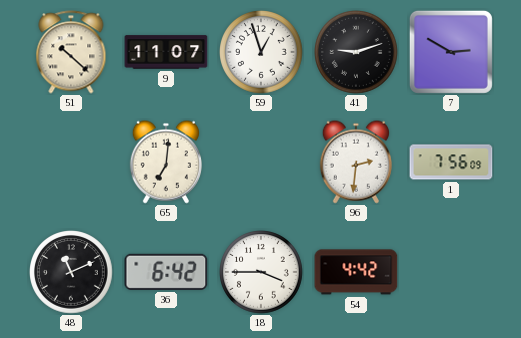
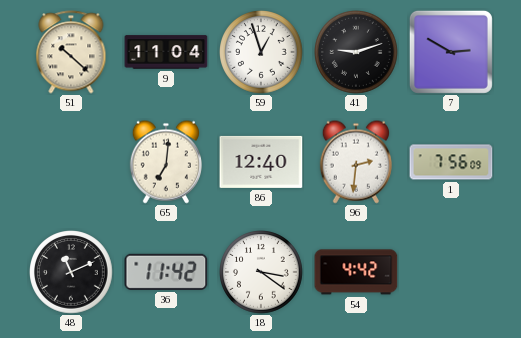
9: 11:07 -> 11:04 (166, 52)
86: none -> 12:40 (261, 162)
36: 6:42 -> 11:42 (166, 272)
18: 3:45 -> 3:21 (262, 273)
